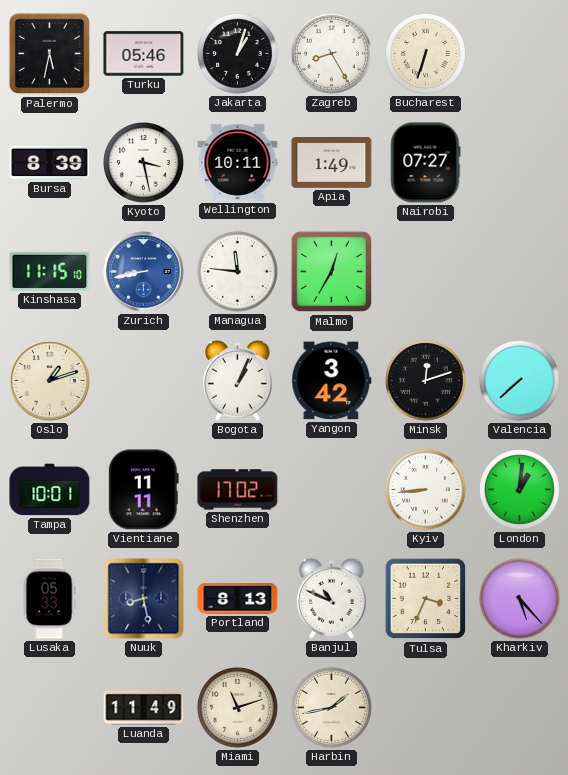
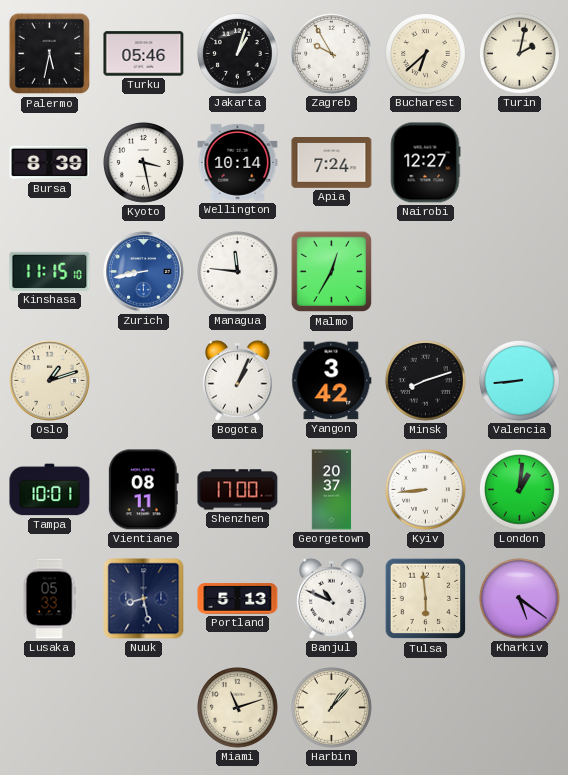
Zagreb: 8:25 -> 9:55 (332, 54)
Bucharest: 6:33 -> 6:38 (426, 54)
Turin: none -> 2:02 (520, 54)
Wellington: 10:11 -> 10:14 (238, 162)
Apia: 1:49 -> 7:24 (332, 163)
Nairobi: 07:27 -> 12:27 (425, 163)
Minsk: 12:12 -> 8:12 (426, 381)
Valencia: 7:38 -> 8:44 (520, 381)
Vientiane: 11:11 -> 08:11 (143, 490)
Shenzhen: 17:02 -> 17:00 (238, 490)
Georgetown: none -> 20:37 (332, 490)
Portland: 8:13 -> 5:13 (238, 599)
Tulsa: 3:34 -> 5:59 (426, 599)
Kharkiv: 5:23 -> 5:21 (520, 599)
Luanda: 11:49 -> none (144, 708)
Harbin: 1:43 -> 1:07 (332, 708)
